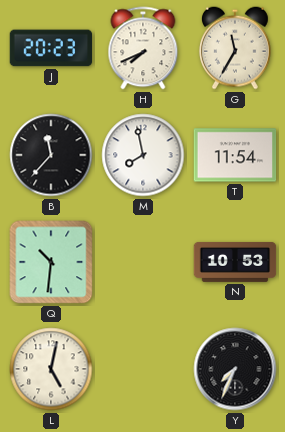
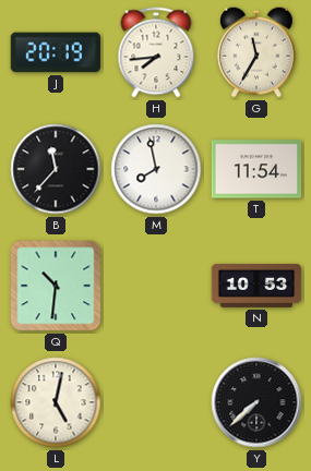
J: 20:23 -> 20:19 (56, 52)
H: 7:41 -> 7:44 (156, 52)
Y: 7:34 -> 7:38 (256, 402)
